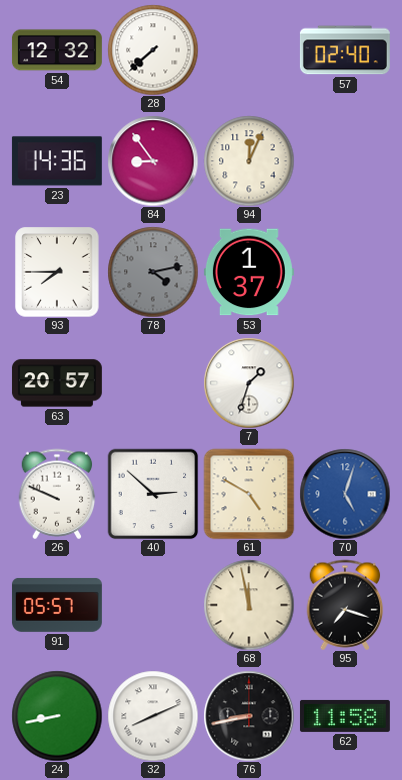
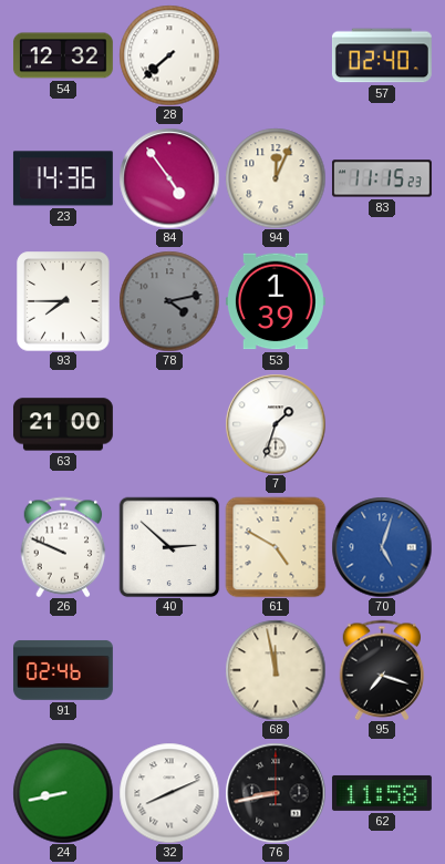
84: 8:54 -> 4:54 (169, 178)
83: none -> 11:15 (382, 178)
53: 1:37 -> 1:39 (276, 301)
63: 20:57 -> 21:00 (63, 424)
91: 05:57 -> 02:46 (63, 670)
